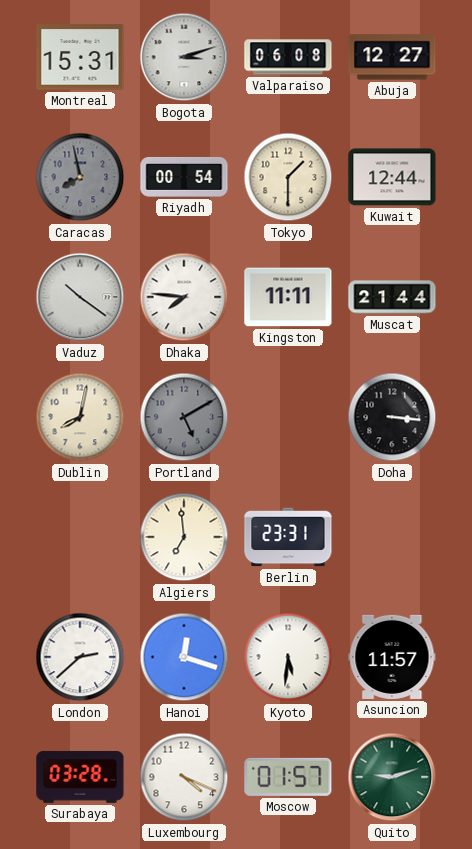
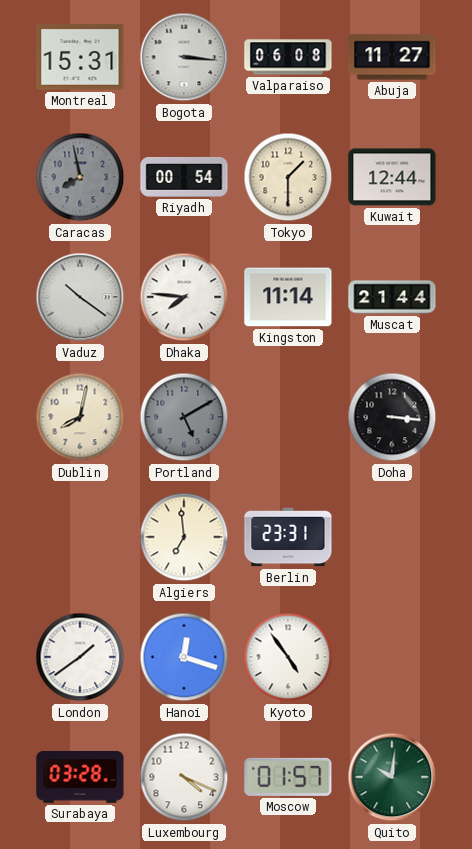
Bogota: 3:12 -> 3:16 (184, 57)
Abuja: 12:27 -> 11:27 (392, 57)
Kingston: 11:11 -> 11:14 (288, 297)
London: 2:38 -> 1:39 (80, 657)
Kyoto: 5:31 -> 4:54 (288, 657)
Asuncion: 11:57 -> none (392, 657)
Quito: 9:12 -> 10:01 (392, 777)
